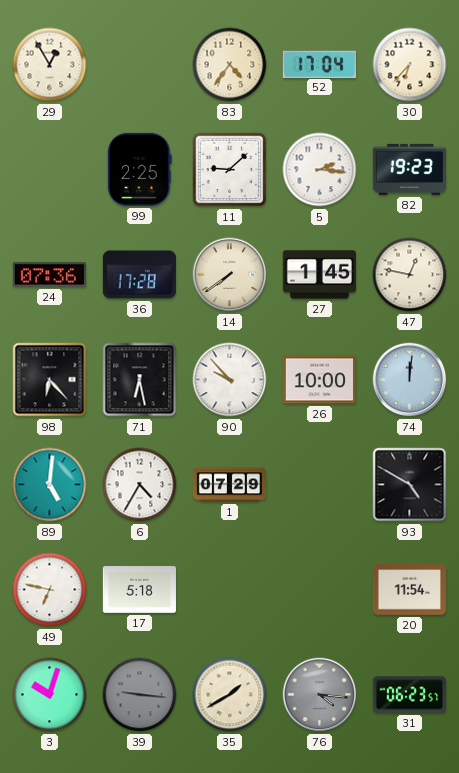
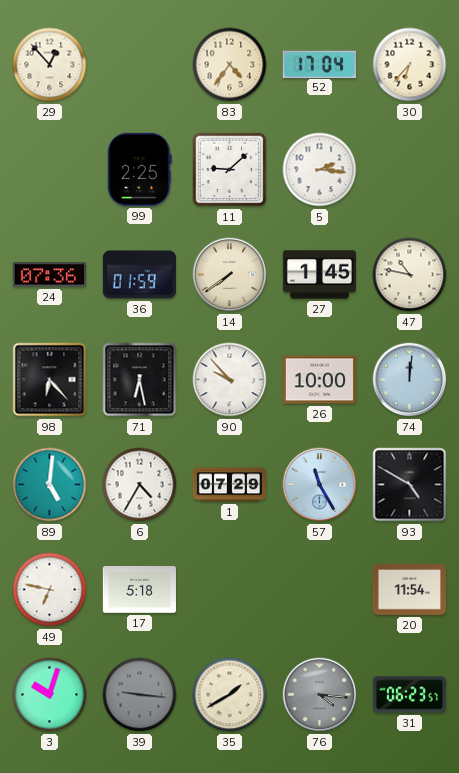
29: 12:55 -> 12:53 (50, 65)
82: 19:23 -> none (409, 169)
36: 17:28 -> 01:59 (139, 275)
47: 12:47 -> 10:47 (410, 275)
57: none -> 11:25 (320, 485)
